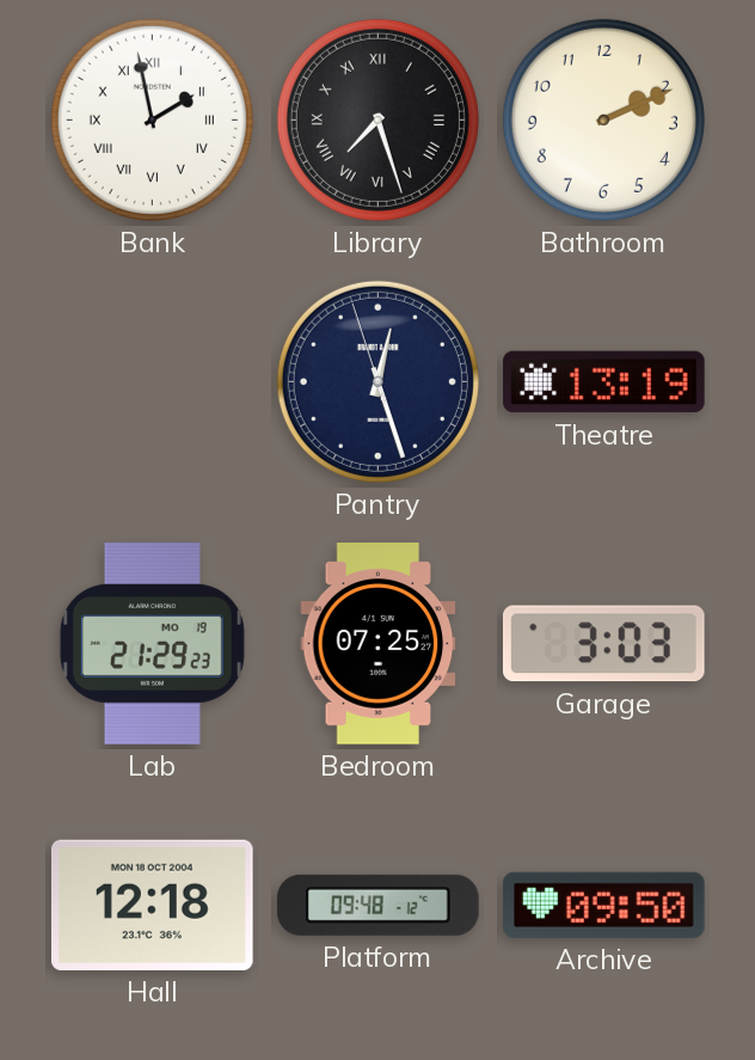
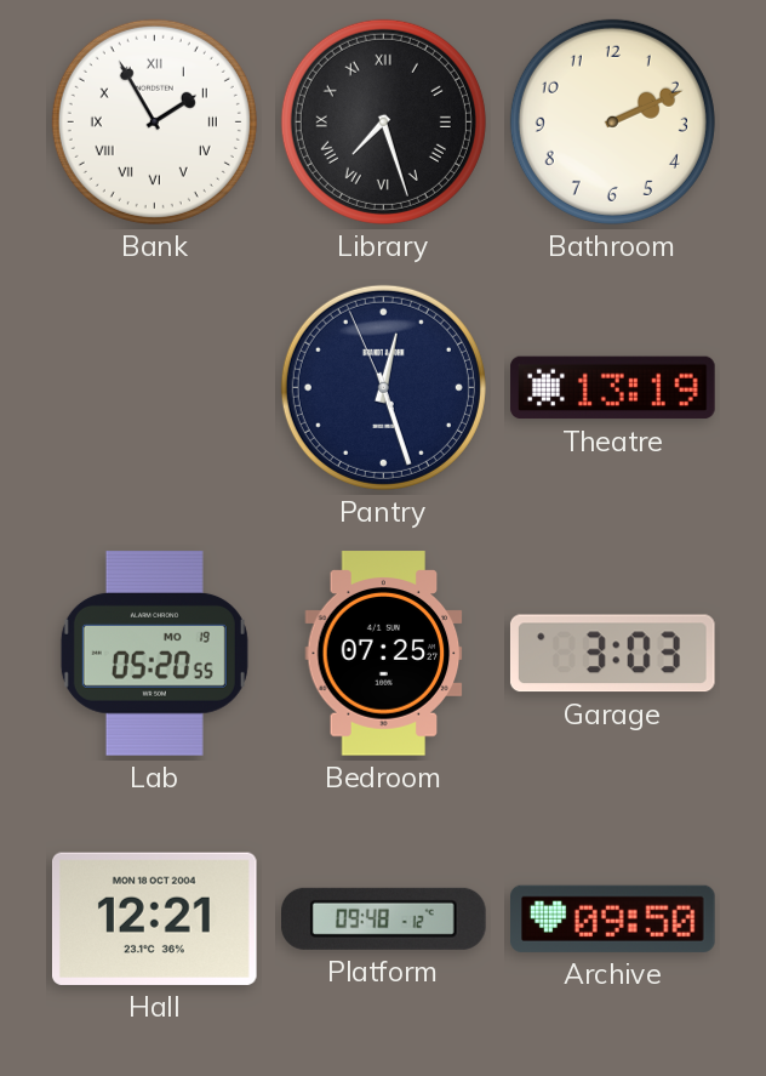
Bank: 1:58 -> 1:55 (154, 121)
Pantry: 12:26:57 -> 12:26:56 (383, 387)
Lab: 21:29 -> 05:20 (154, 654)
Hall: 12:18 -> 12:21 (154, 918)
